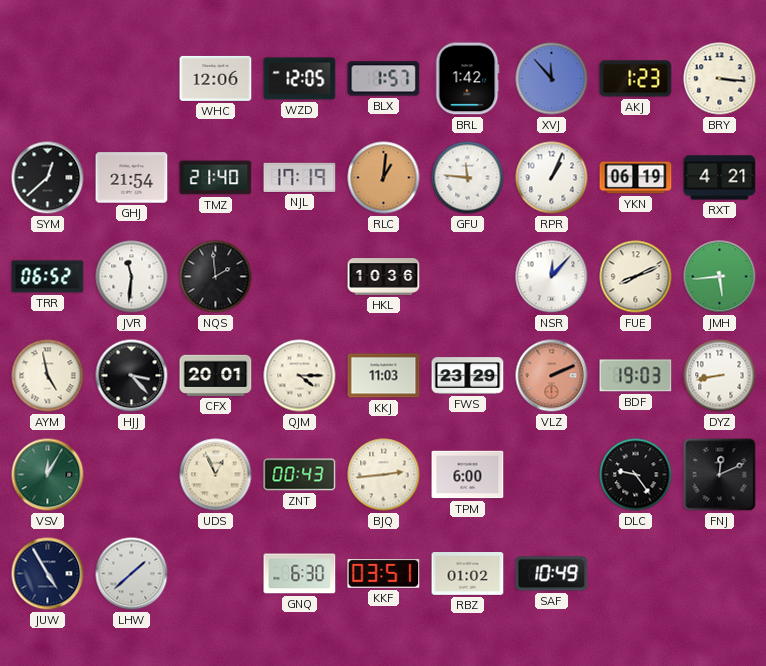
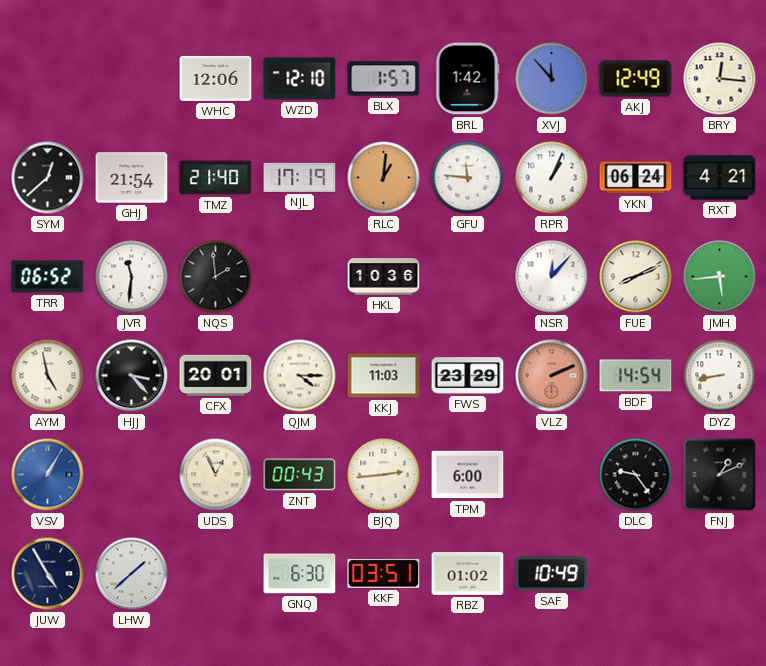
WZD: 12:05 -> 12:10 (300, 79)
AKJ: 1:23 -> 12:49 (636, 79)
BRY: 3:16 -> 12:16 (720, 79)
YKN: 06:19 -> 06:24 (636, 178)
BDF: 19:03 -> 14:54 (636, 376)
VSV: 12:05 -> 1:05 (48, 475)
VSV dial: green -> blue (48, 475)
FNJ: 12:11 -> 1:11 (720, 475)
